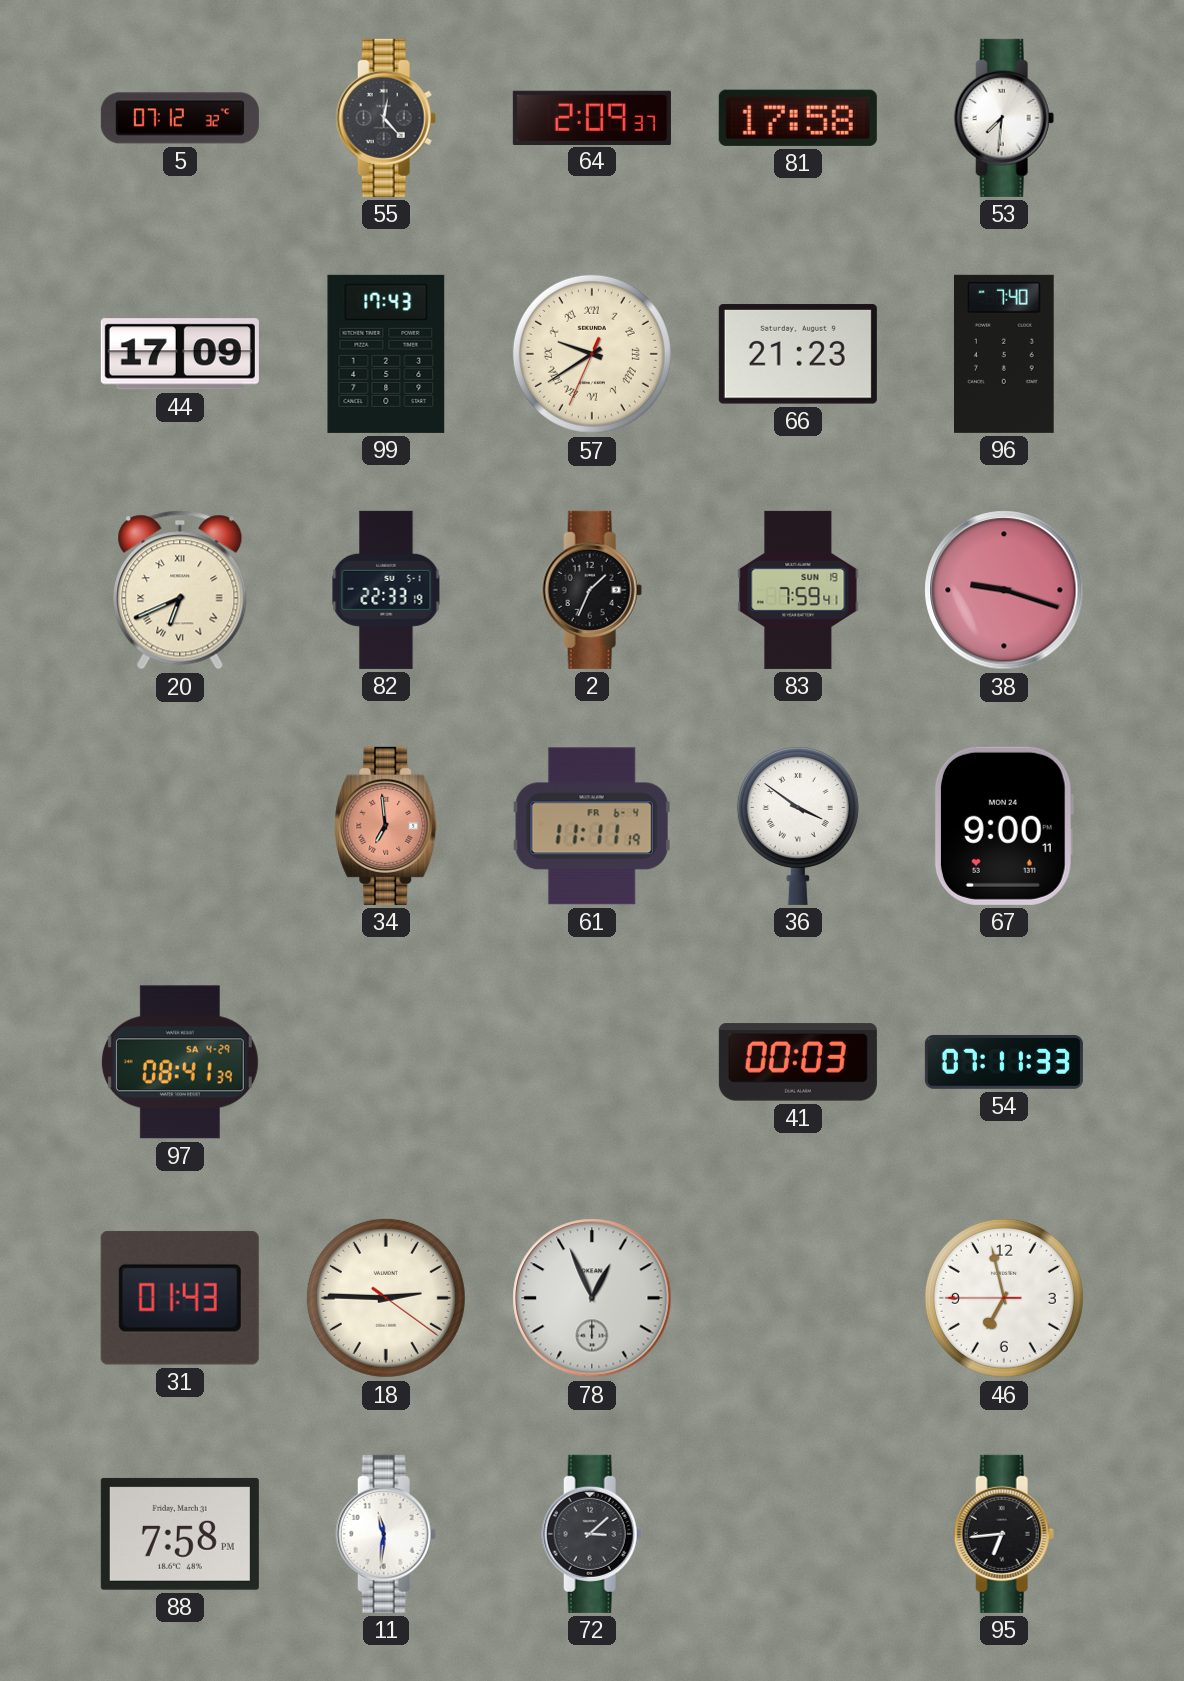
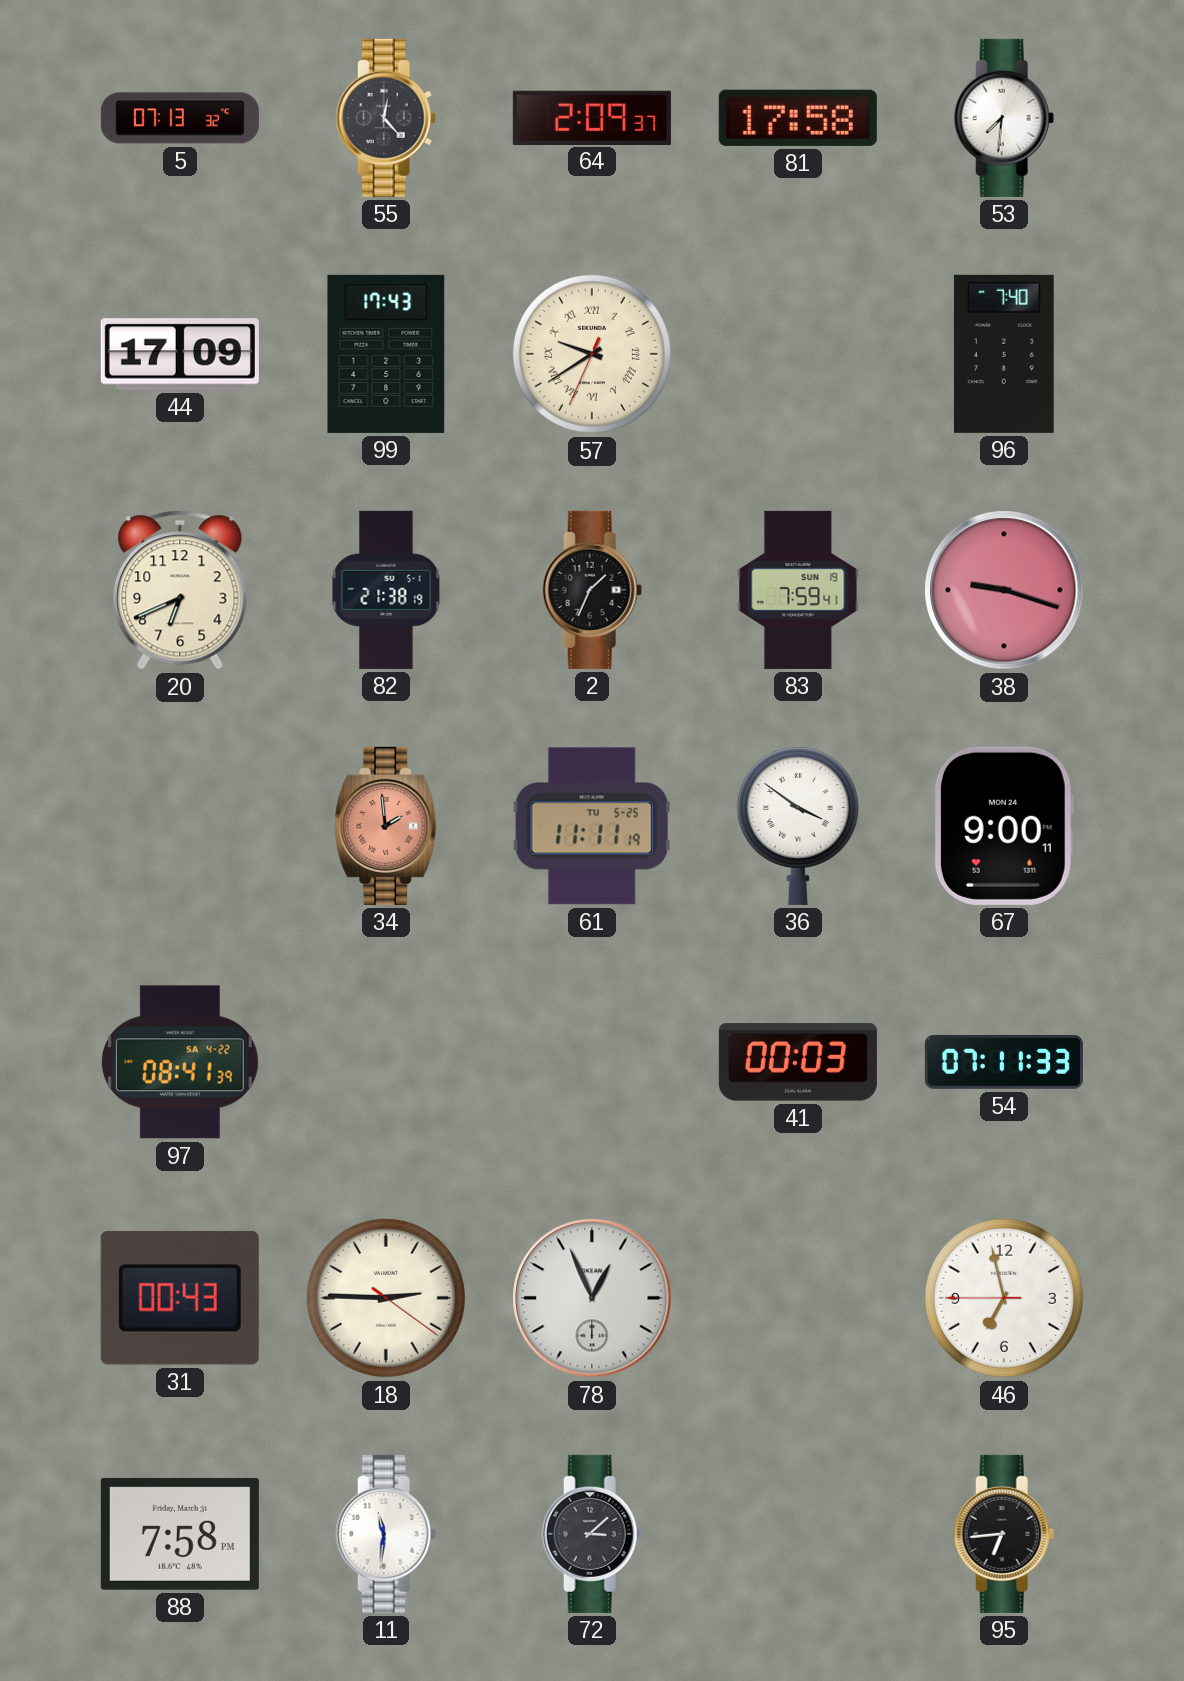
5: 07:12 -> 07:13 (180, 118)
66: 21:23 -> none (798, 354)
20 numerals: Roman -> Arabic (180, 590)
82: 22:33 -> 21:38 (386, 590)
34: 6:59 -> 1:59 (386, 826)
61 date: FR 6-4 -> TU 5-25 (592, 826)
97 date: SA 4-29 -> SA 4-22 (180, 1062)
31: 01:43 -> 00:43 (180, 1298)
